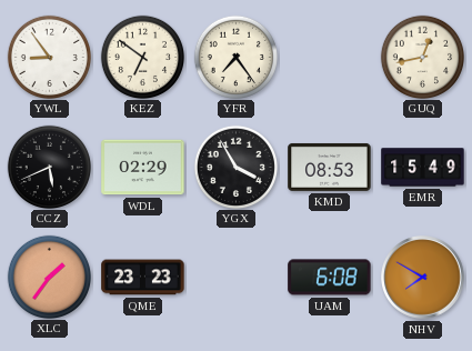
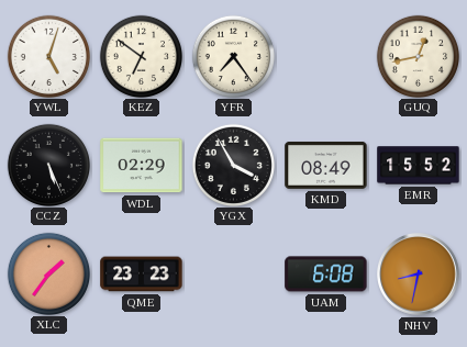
YWL: 8:54 -> 5:03 (48, 56)
CCZ: 5:41 -> 5:26 (48, 165)
KMD: 08:53 -> 08:49 (326, 165)
EMR: 15:49 -> 15:52 (419, 166)
NHV: 7:50 -> 8:32 (419, 275)
